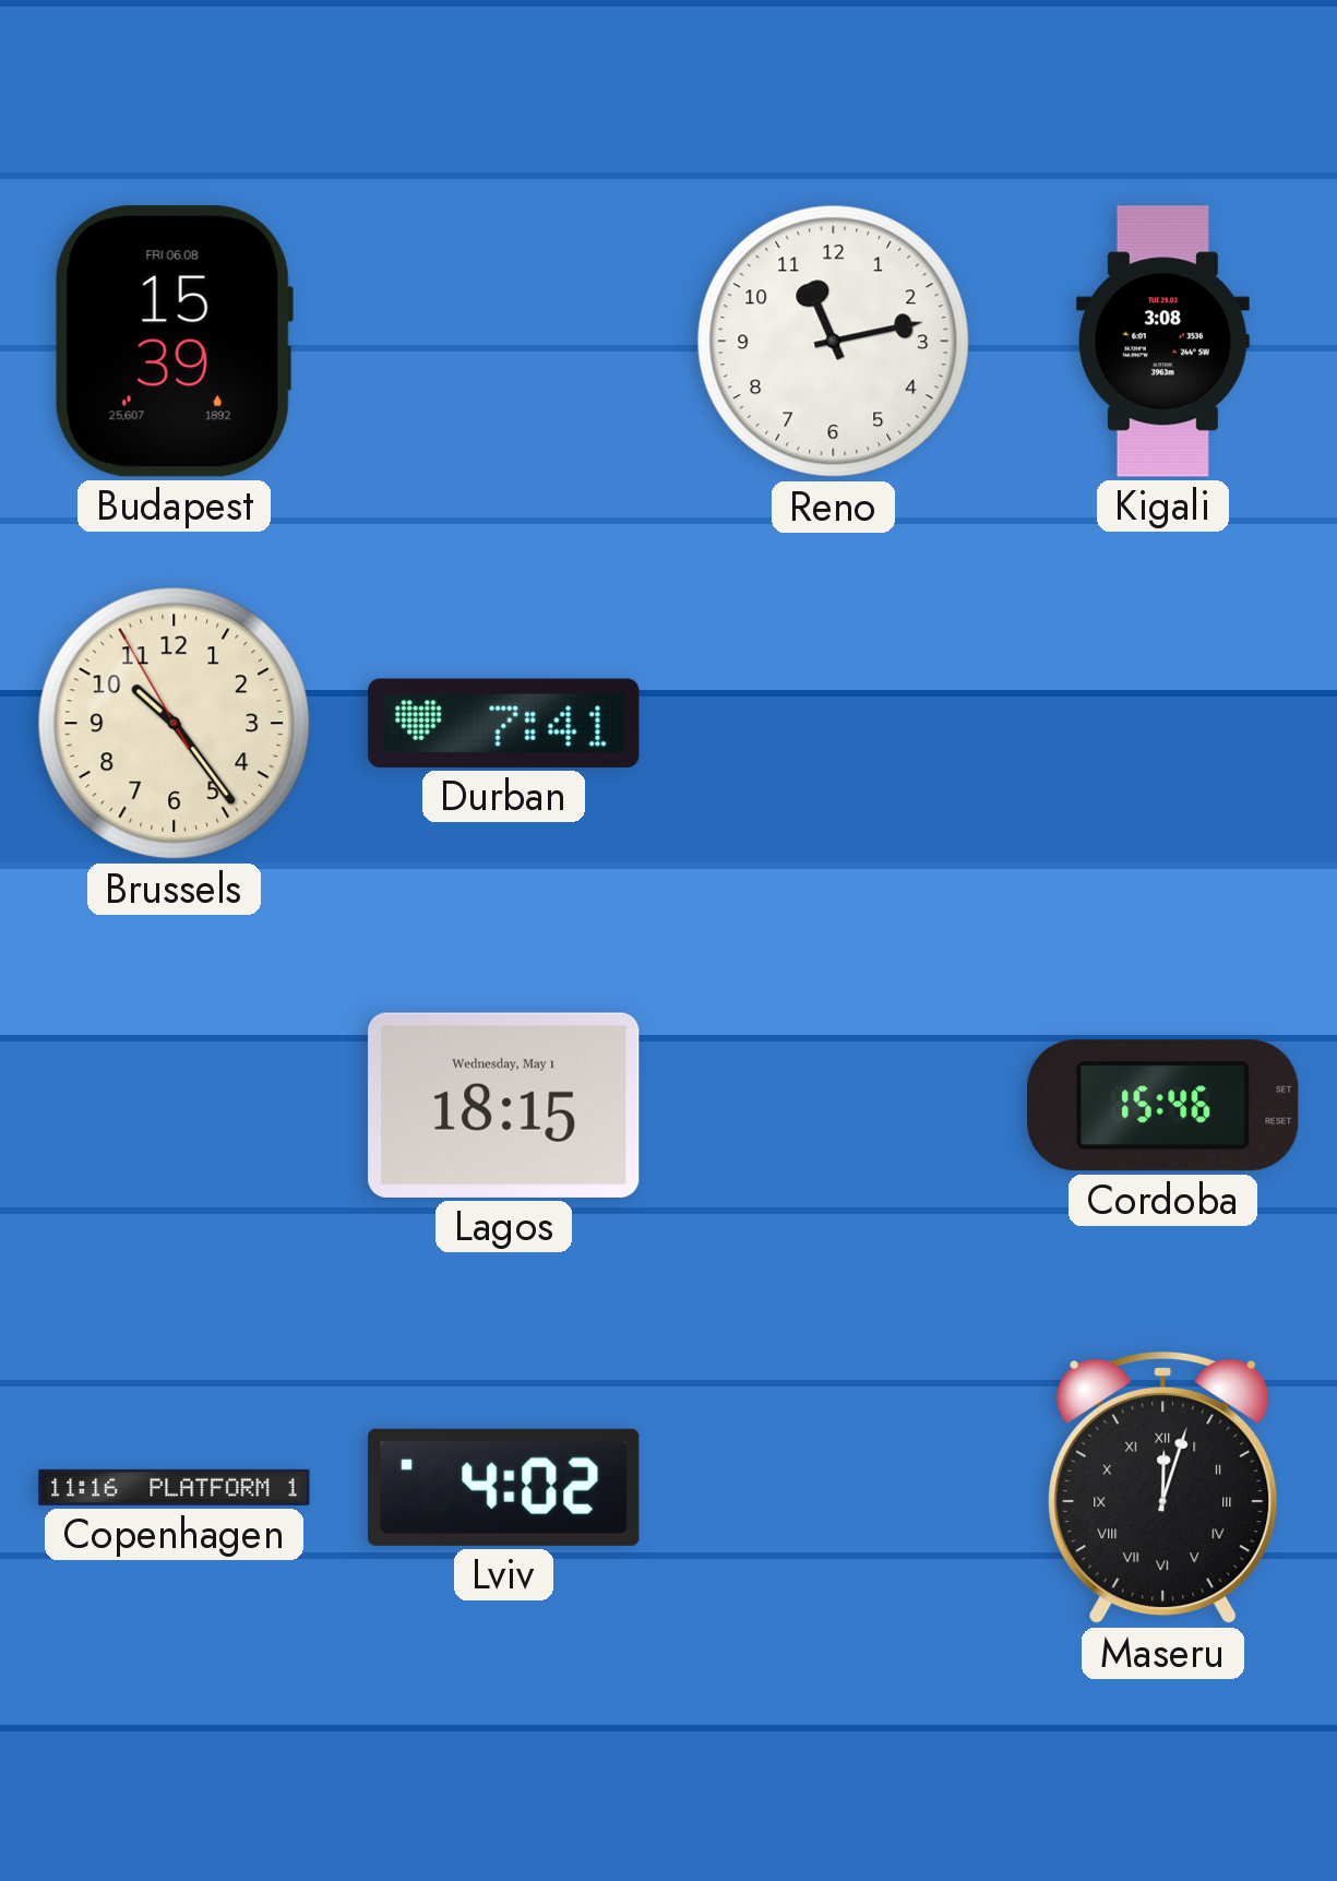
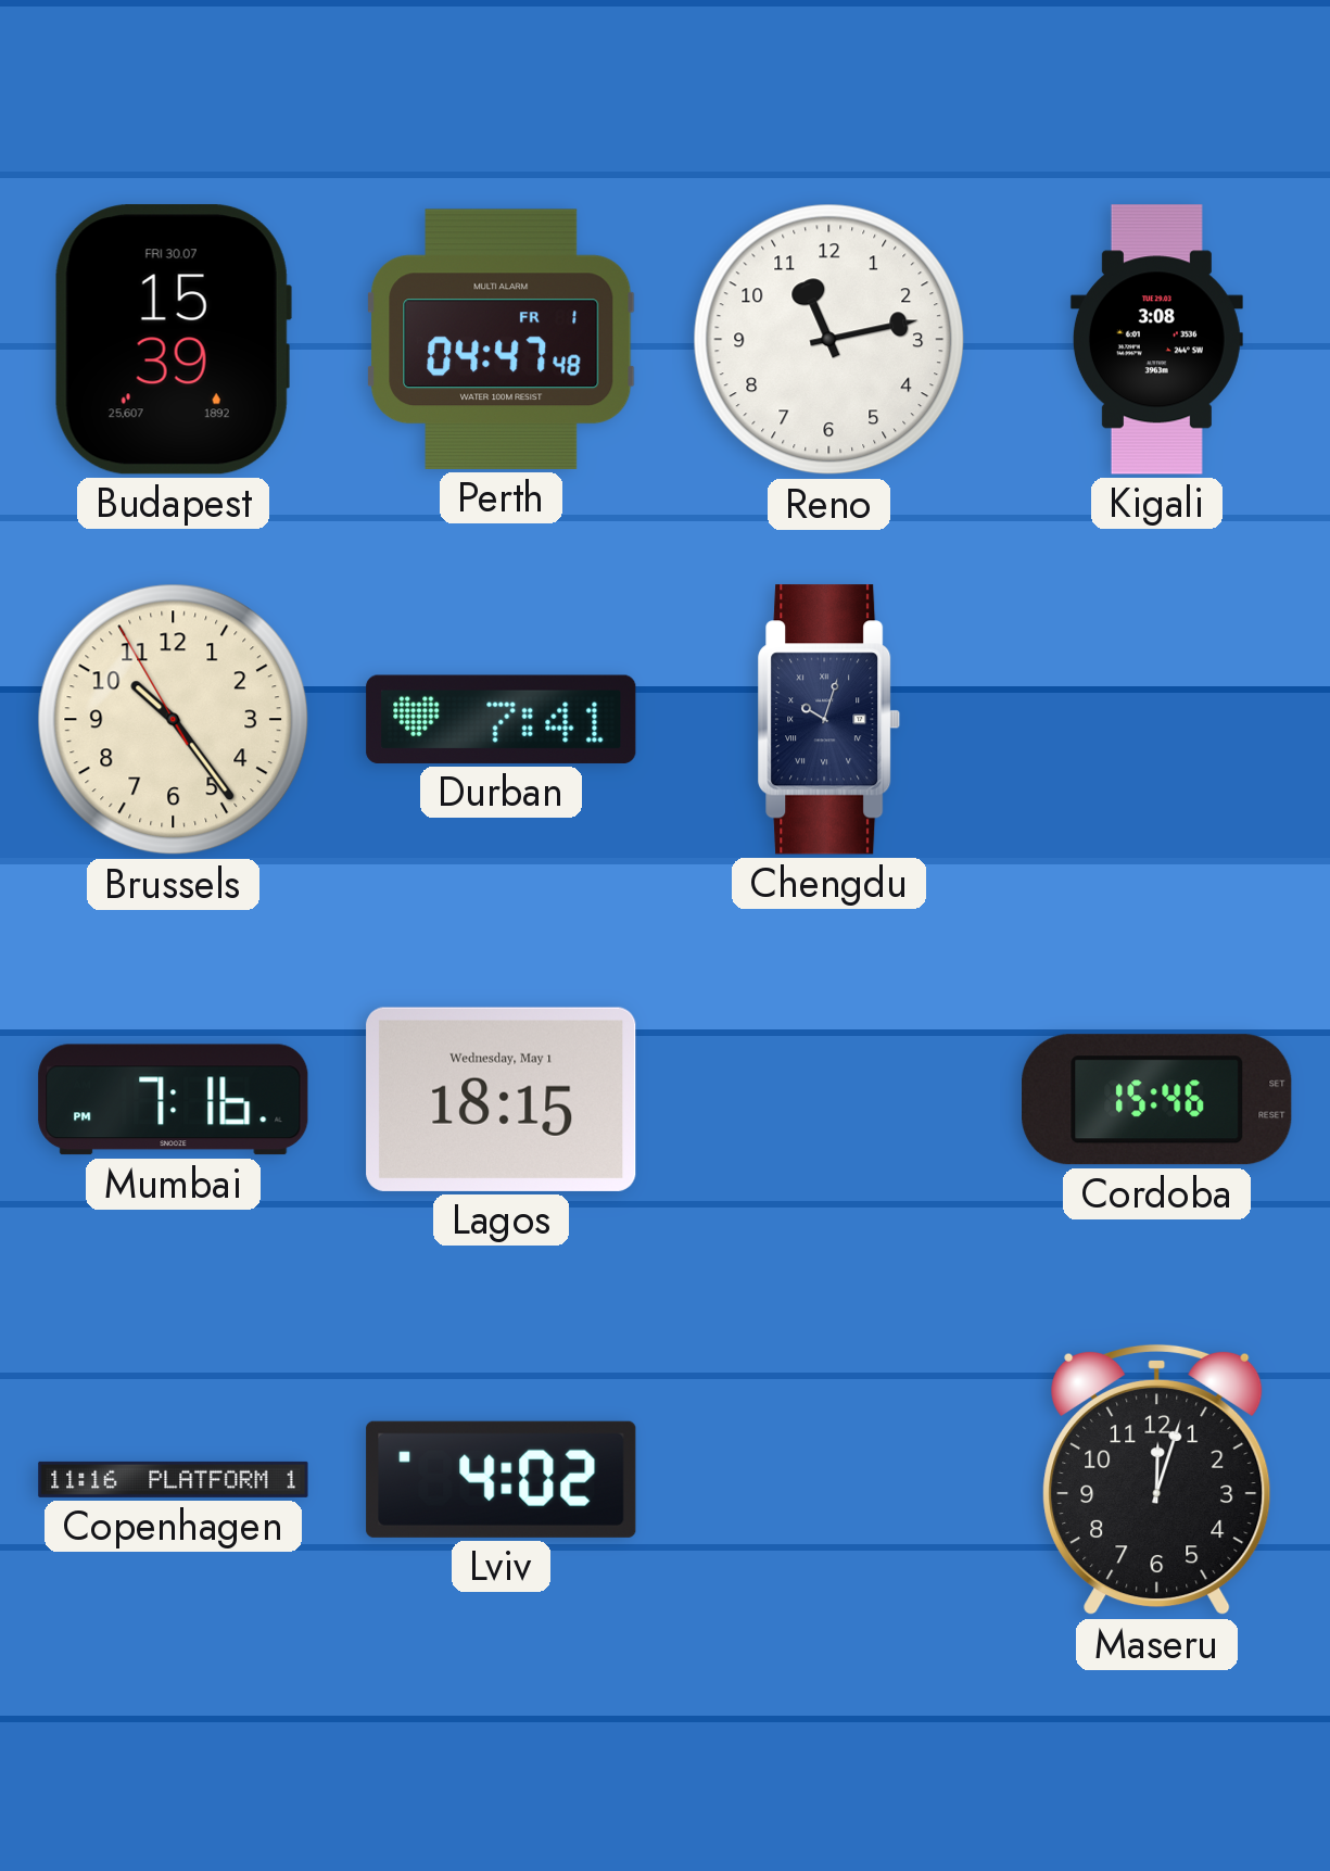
Budapest date: FRI 06.08 -> FRI 30.07 (173, 340)
Perth: none -> 04:47 (502, 339)
Chengdu: none -> 10:03 (829, 720)
Mumbai: none -> 7:16 (174, 1100)
Maseru numerals: Roman -> Arabic (1157, 1480)
